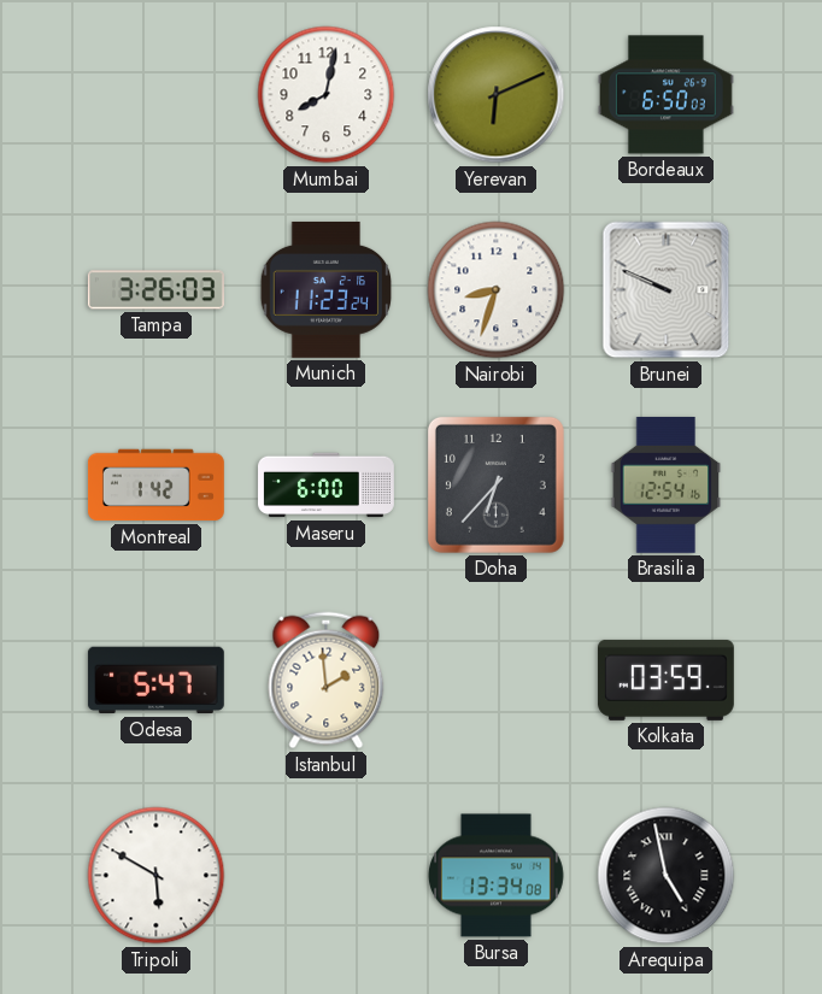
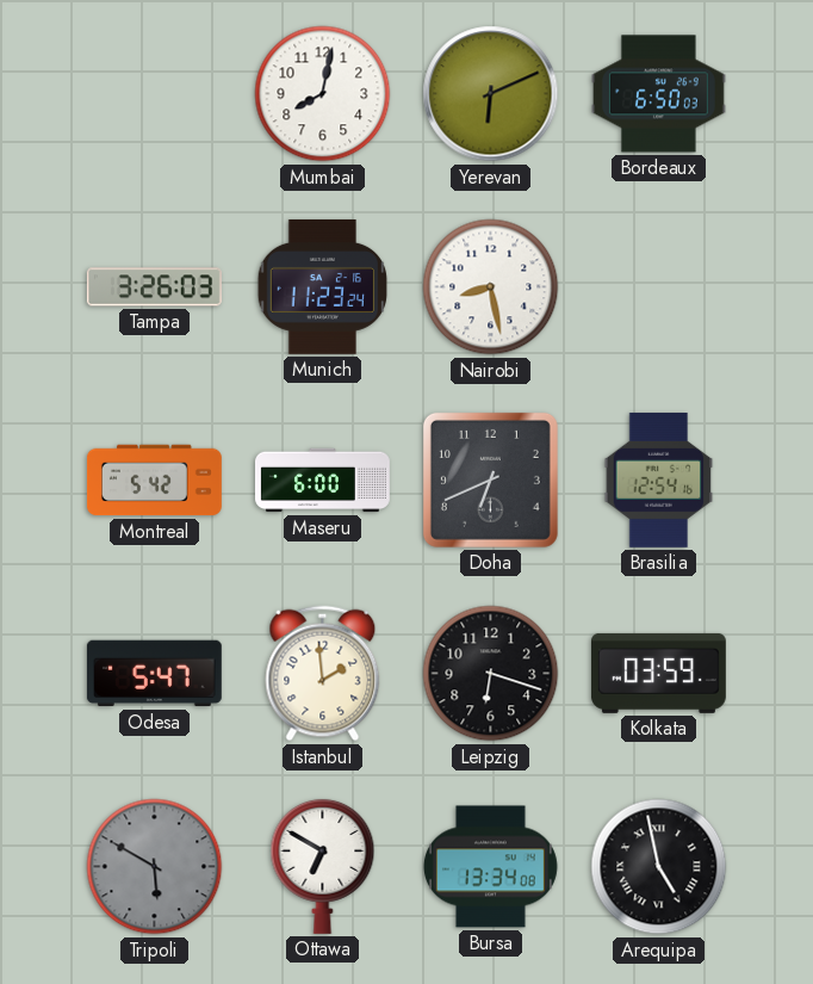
Nairobi: 8:33 -> 8:28 (491, 287)
Brunei: 9:49 -> none (667, 290)
Montreal: 1:42 -> 5:42 (154, 481)
Doha: 6:37 -> 6:41 (490, 479)
Leipzig: none -> 6:18 (491, 674)
Tripoli dial: white -> grey (155, 867)
Ottawa: none -> 6:50 (323, 866)
